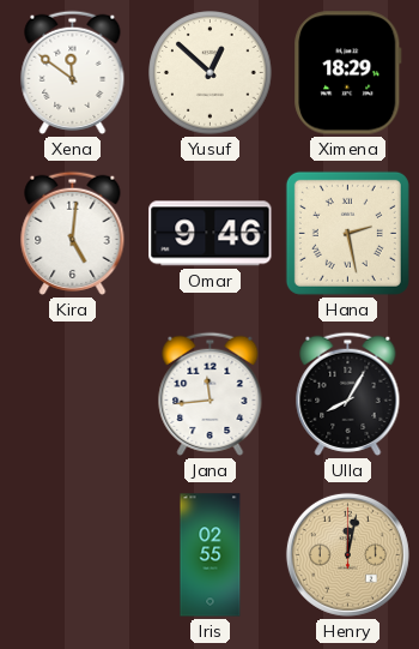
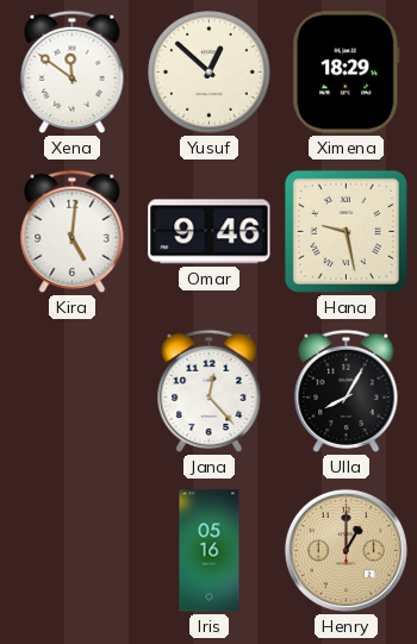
Hana: 2:28 -> 9:28 (346, 231)
Jana: 11:44 -> 12:23 (210, 390)
Iris: 02:55 -> 05:16 (210, 551)
Henry: 12:02 -> 1:00 (346, 550)
